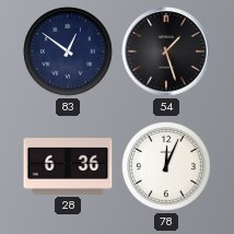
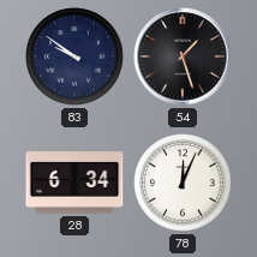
83: 12:51 -> 9:51 (74, 56)
28: 6:36 -> 6:34 (74, 184)
